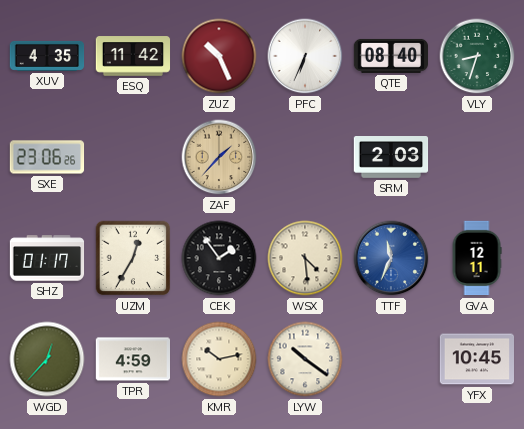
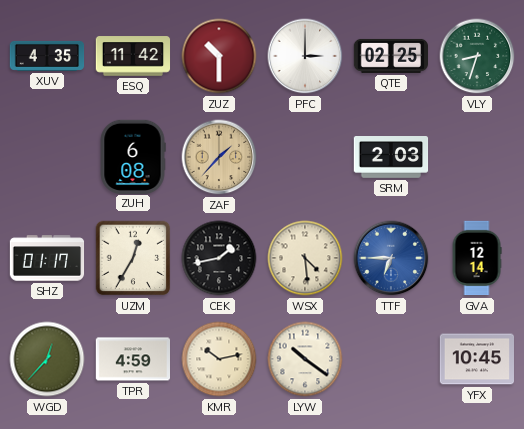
ZUZ: 10:26 -> 10:30 (219, 56)
PFC: 6:34 -> 3:00 (305, 56)
QTE: 08:40 -> 02:25 (390, 56)
SXE: 23:06 -> none (47, 157)
ZUH: none -> 6:08 (133, 156)
CEK: 1:54 -> 1:43 (219, 258)
TTF: 11:34 -> 6:45 (391, 258)
GVA: 12:11 -> 12:14 (477, 258)
